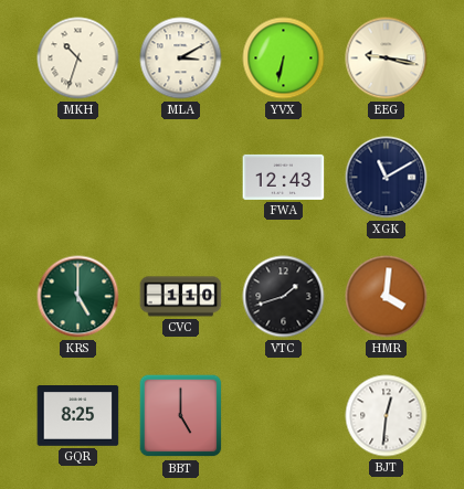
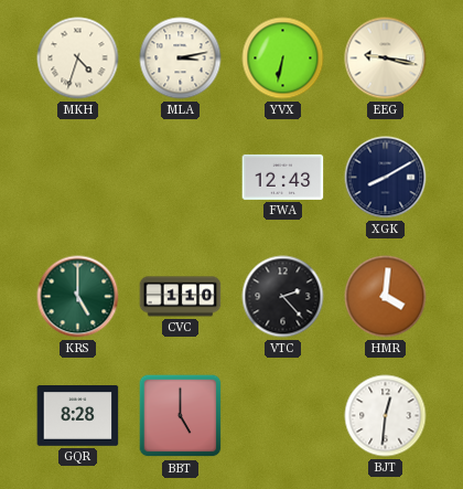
MKH: 10:33 -> 4:33 (78, 59)
MLA: 3:10 -> 3:13 (181, 59)
XGK: 11:10 -> 8:10 (386, 178)
VTC: 1:42 -> 2:23 (283, 297)
GQR: 8:25 -> 8:28 (78, 416)
